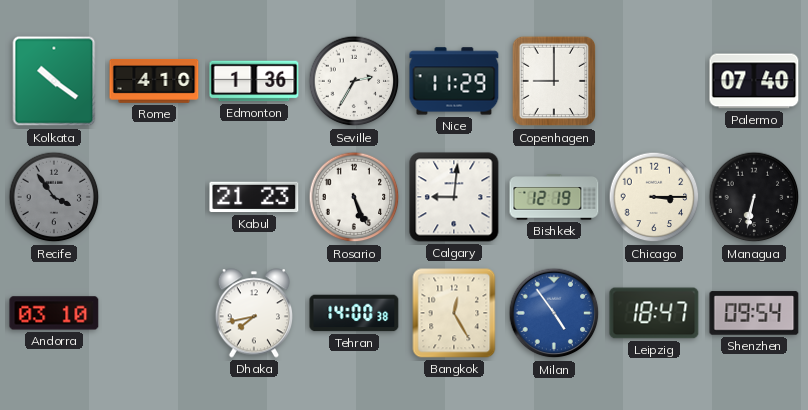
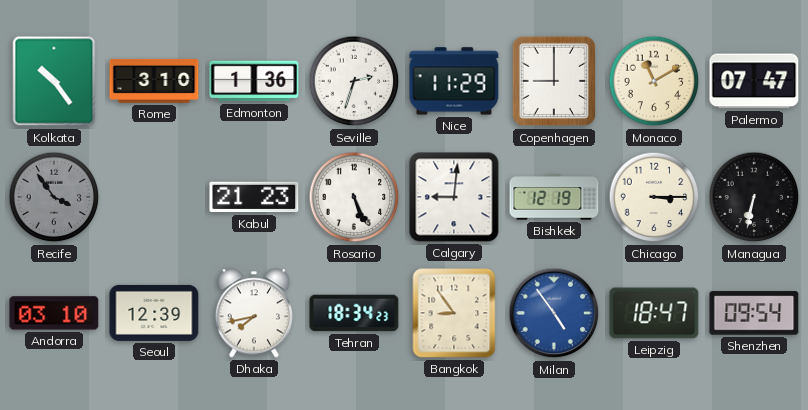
Kolkata: 10:21 -> 10:24 (54, 81)
Rome: 4:10 -> 3:10 (154, 81)
Seville: 2:35 -> 2:33 (354, 81)
Monaco: none -> 11:10 (654, 81)
Palermo: 07:40 -> 07:47 (754, 81)
Seoul: none -> 12:39 (154, 313)
Tehran: 14:00 -> 18:34 (354, 313)
Bangkok: 12:25 -> 8:54 (454, 313)
